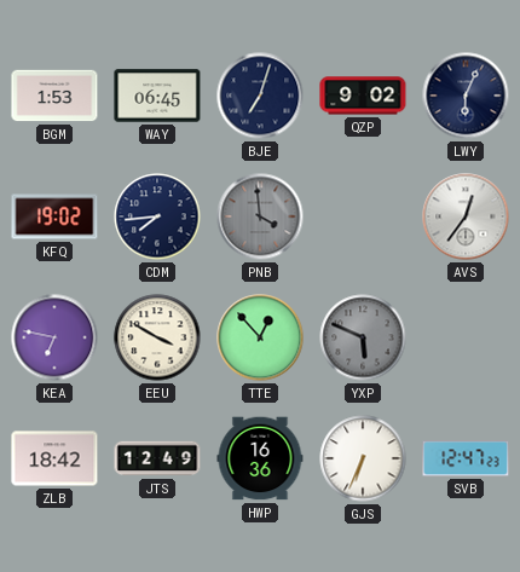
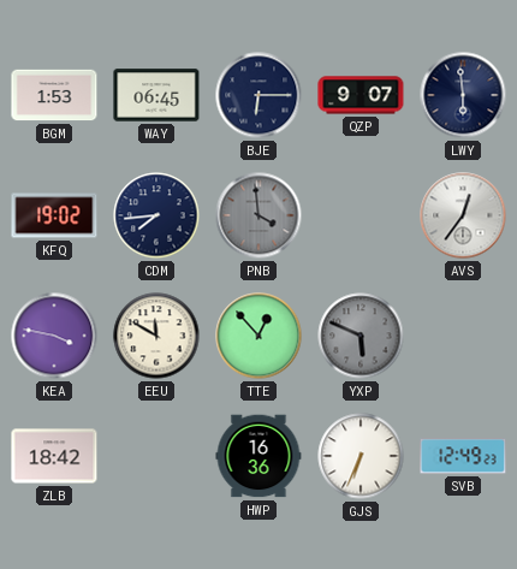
BJE: 7:03 -> 6:15 (258, 95)
QZP: 9:02 -> 9:07 (361, 95)
LWY: 6:04 -> 5:59 (463, 95)
KEA: 6:47 -> 3:47 (54, 336)
EEU: 3:50 -> 11:50 (156, 336)
JTS: 12:49 -> none (157, 458)
SVB: 12:47 -> 12:49 (463, 456)
